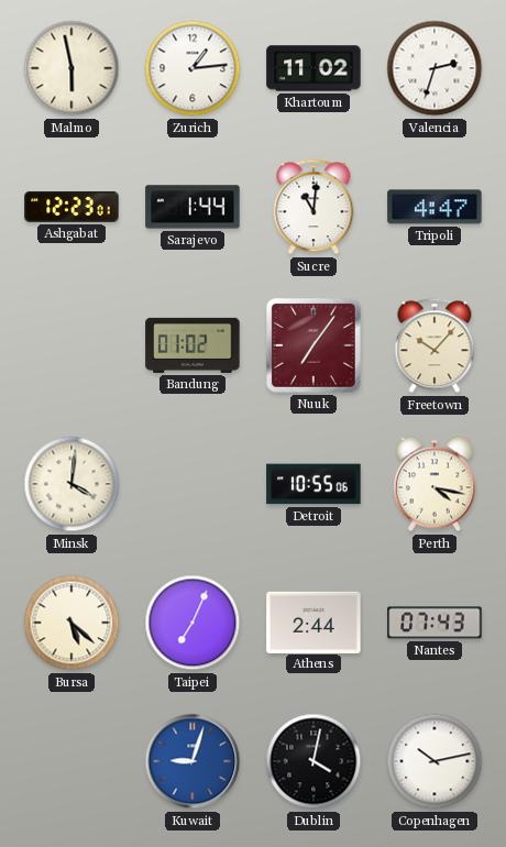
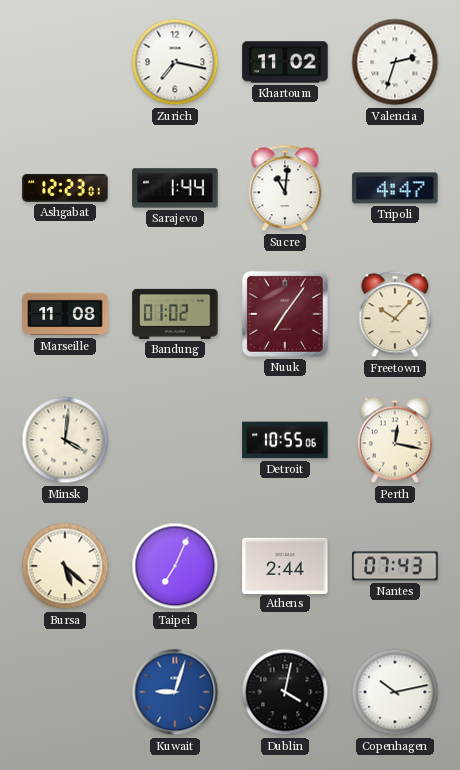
Malmo: 5:58 -> none (71, 68)
Zurich: 1:14 -> 7:17 (175, 62)
Marseille: none -> 11:08 (65, 314)
Perth: 4:17 -> 12:17 (395, 440)
